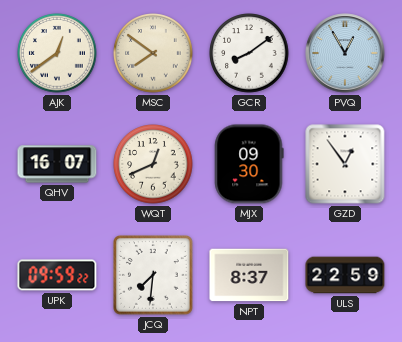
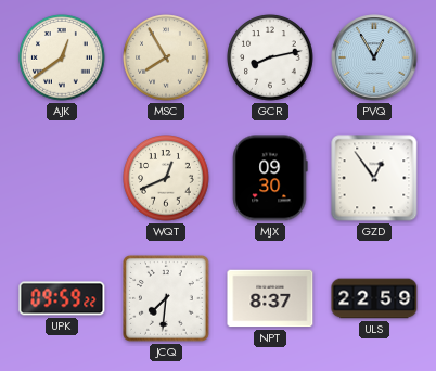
MSC: 7:51 -> 7:55 (166, 57)
GCR: 8:09 -> 8:13 (270, 57)
QHV: 16:07 -> none (57, 164)
